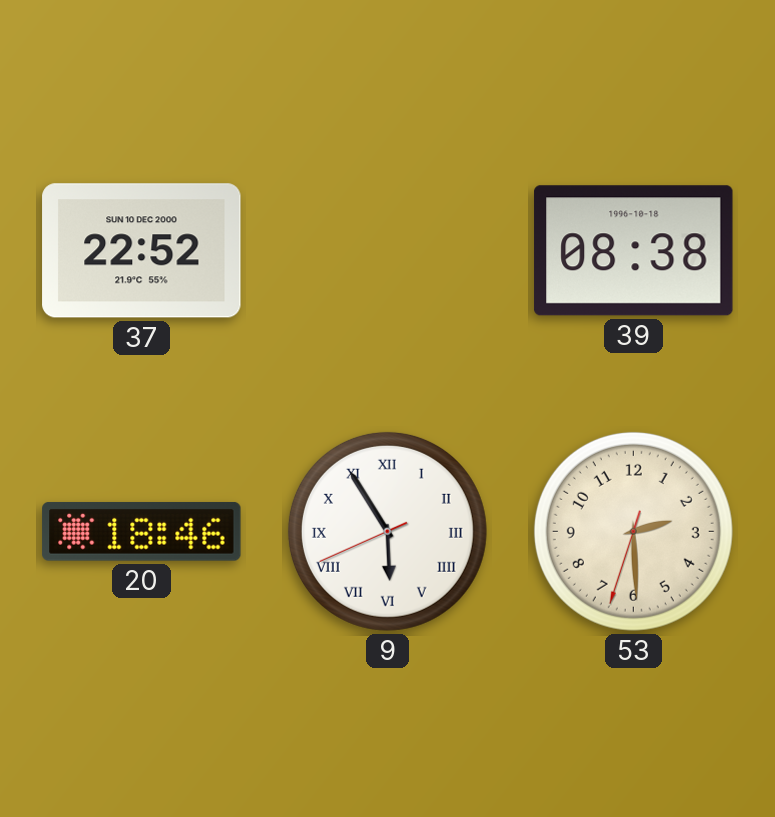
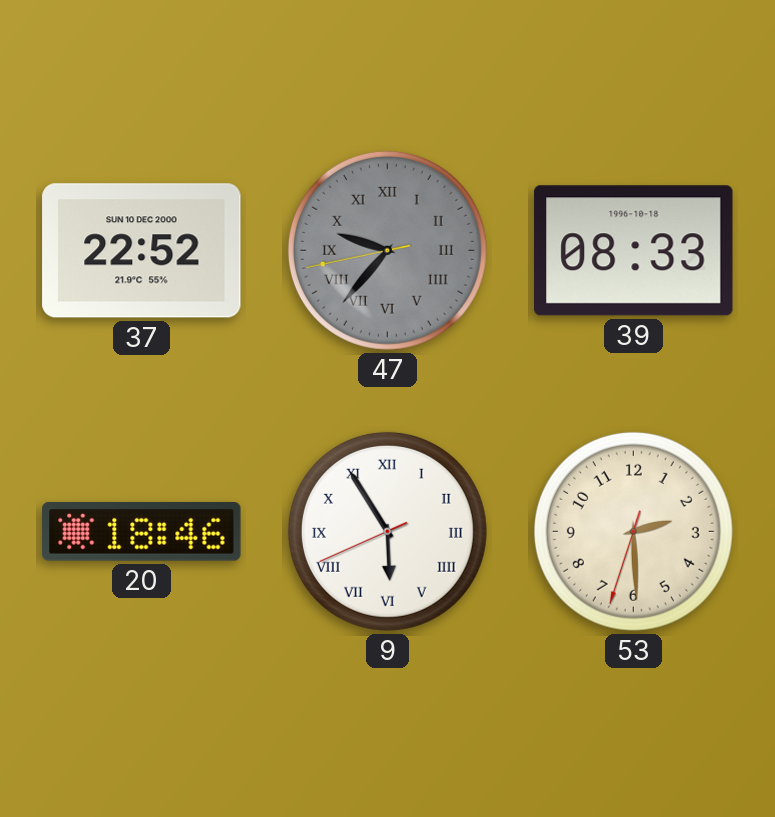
47: none -> 9:36 (387, 250)
39: 08:38 -> 08:33 (634, 251)
